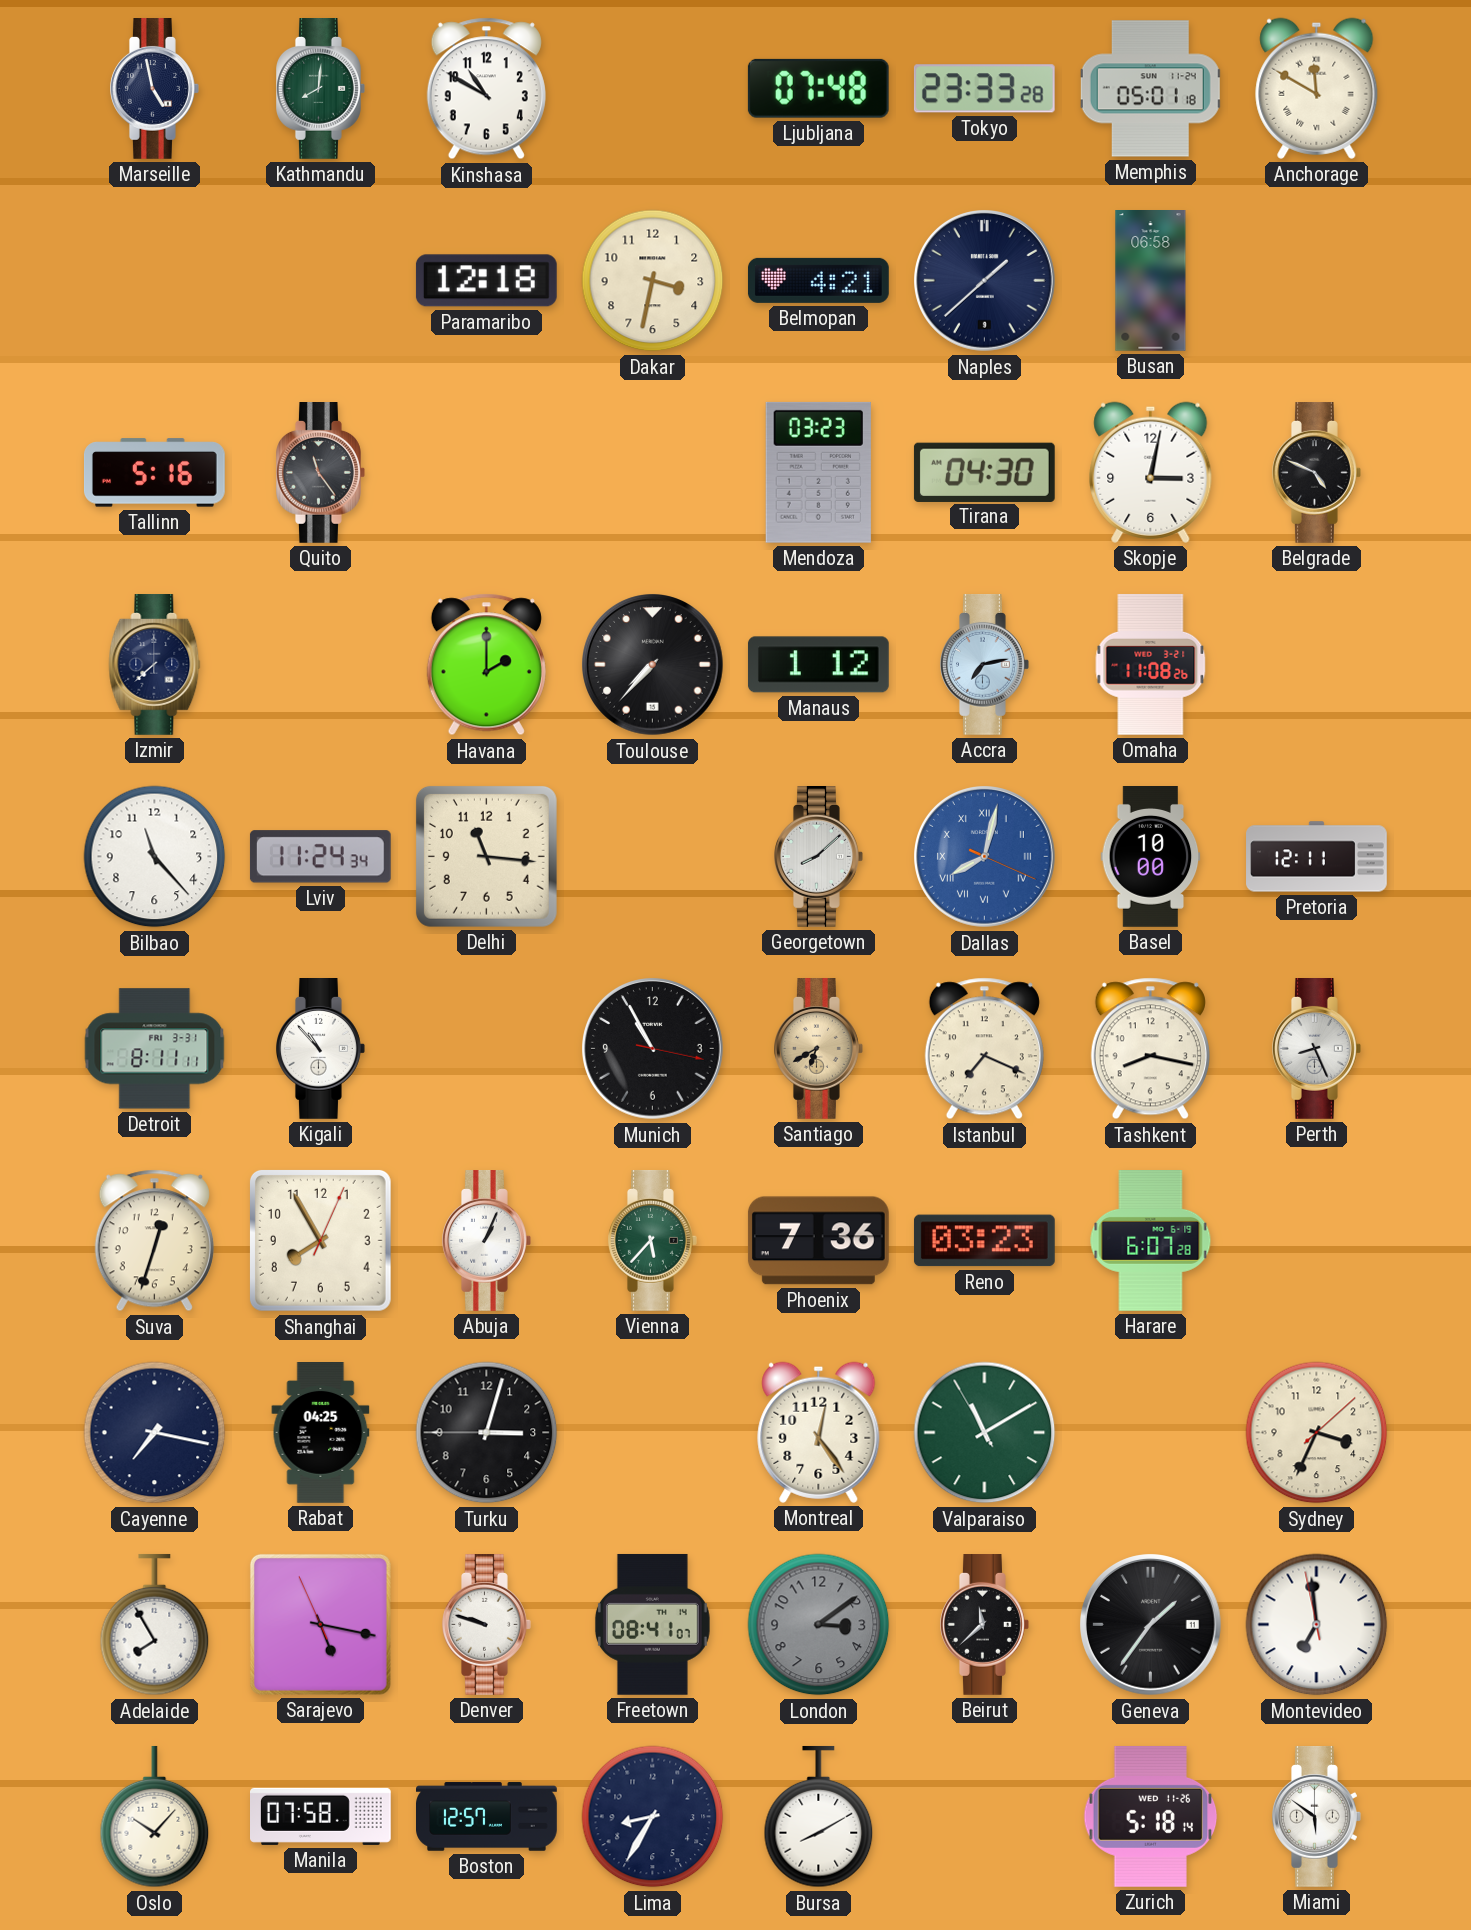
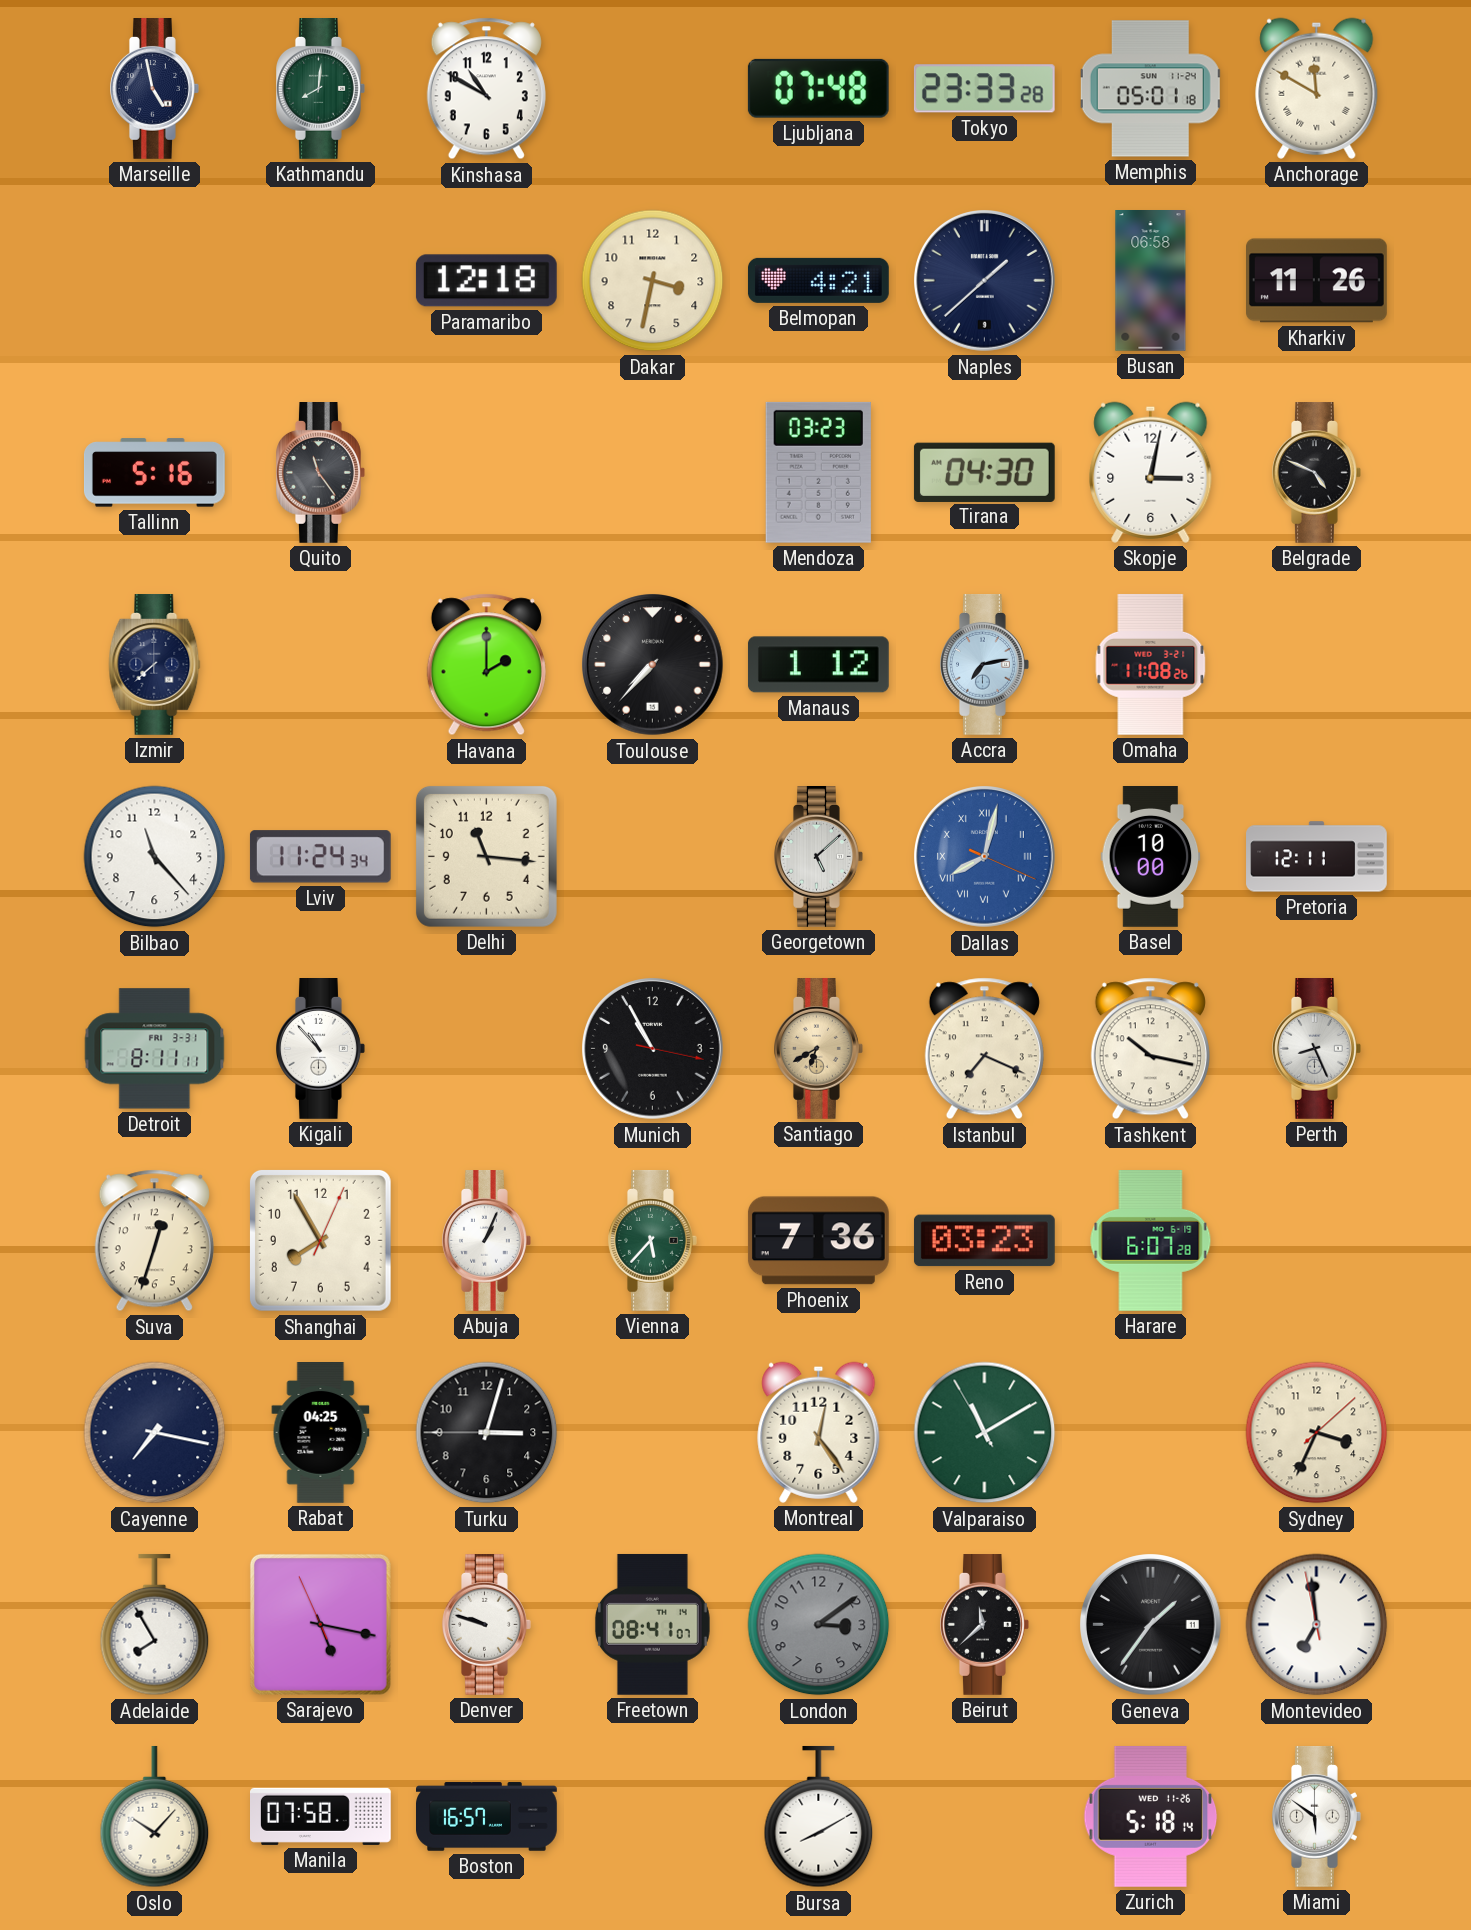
Kharkiv: none -> 11:26 (1317, 281)
Georgetown: 8:08 -> 5:08 (819, 857)
Tashkent: 8:17 -> 10:17 (1150, 1049)
Boston: 12:57 -> 16:57 (487, 1817)
Lima: 8:35 -> none (653, 1817)
